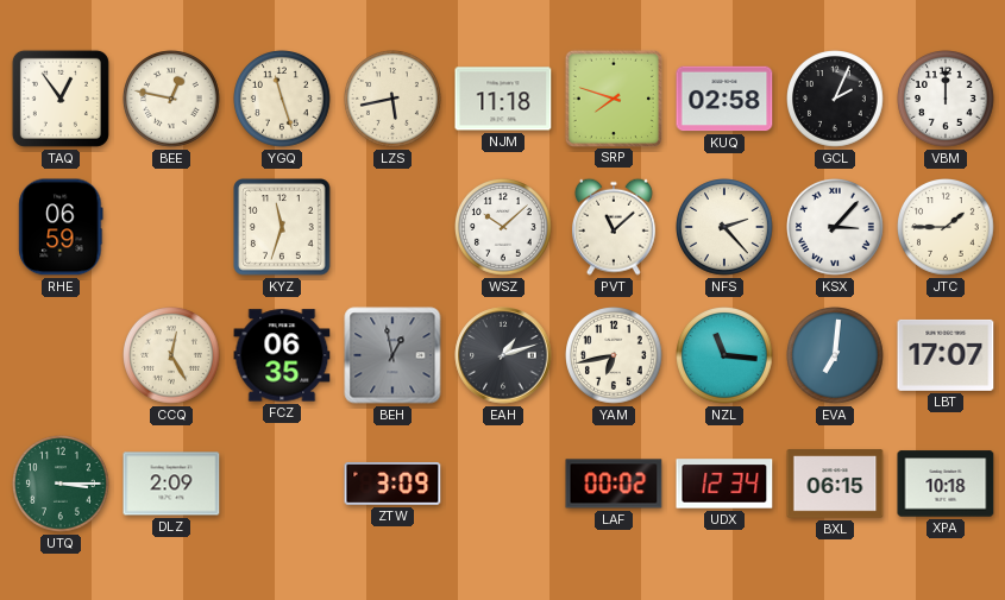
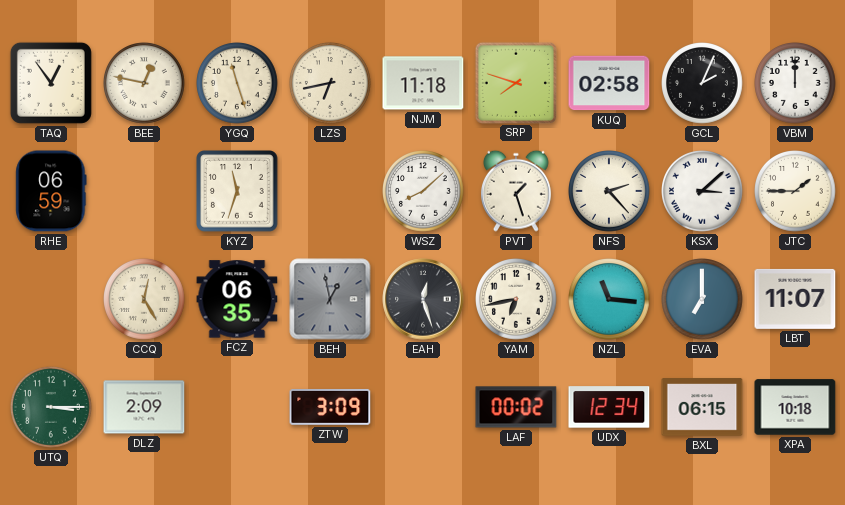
LZS: 5:43 -> 6:43 (331, 84)
WSZ: 10:08 -> 8:08 (424, 192)
PVT: 11:08 -> 1:27 (516, 191)
KSX: 3:07 -> 3:08 (703, 192)
EAH: 1:12 -> 12:27 (423, 299)
EVA: 7:01 -> 7:00 (703, 300)
LBT: 17:07 -> 11:07 (795, 299)
